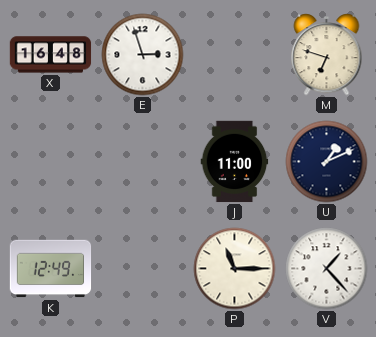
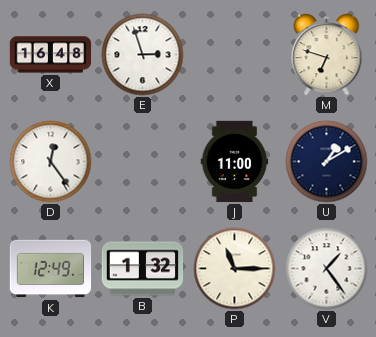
D: none -> 12:24 (51, 162)
U: 1:11 -> 1:10 (327, 162)
B: none -> 1:32 (143, 269)
V: 1:23 -> 1:24 (327, 269)
